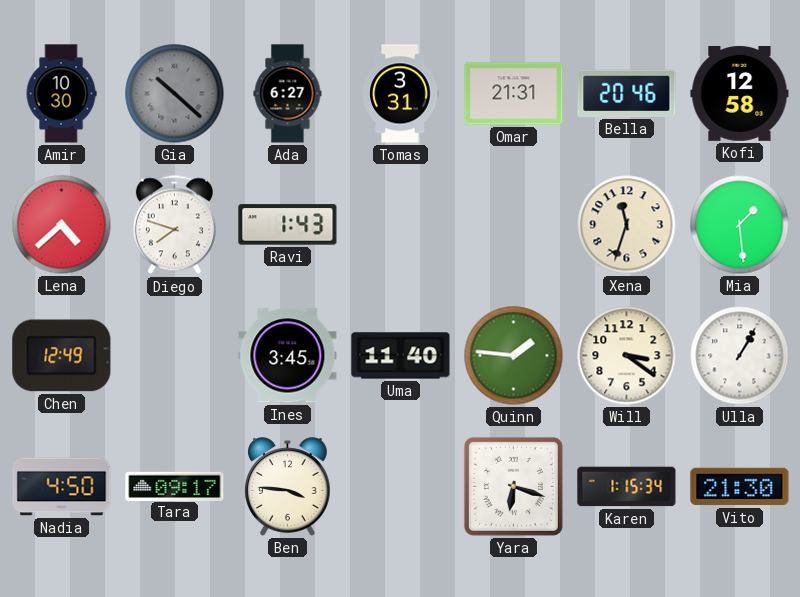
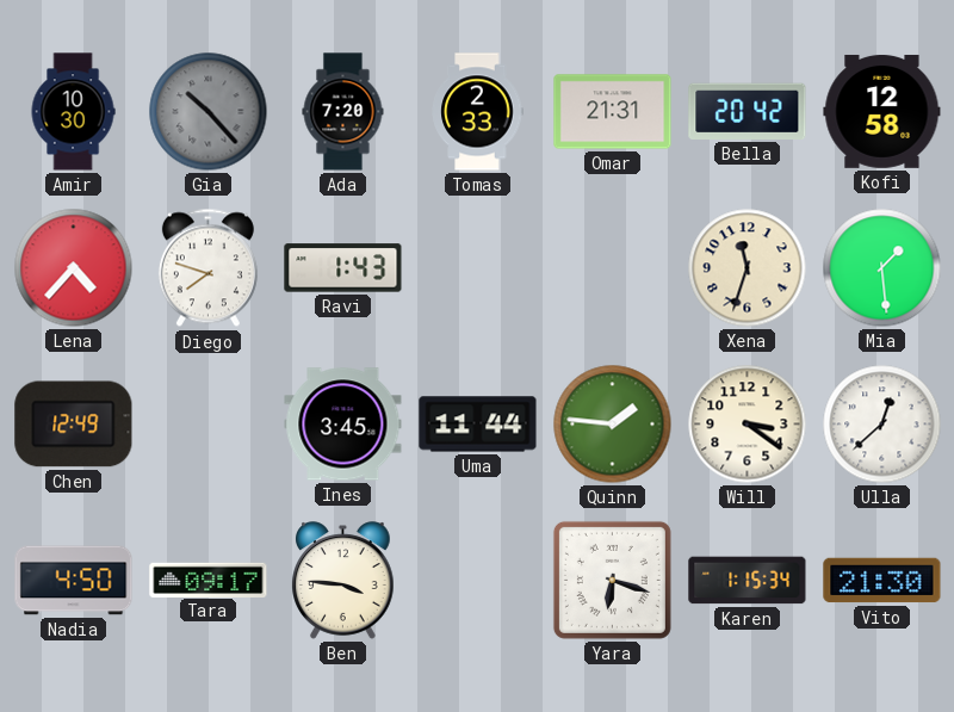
Gia: 10:22 -> 10:23 (209, 112)
Ada: 6:27 -> 7:20 (343, 112)
Tomas: 3:31 -> 2:33 (477, 112)
Bella: 20:46 -> 20:42 (748, 111)
Lena: 4:38 -> 4:37 (74, 268)
Uma: 11:40 -> 11:44 (478, 425)
Ulla: 1:05 -> 12:38 (882, 425)
